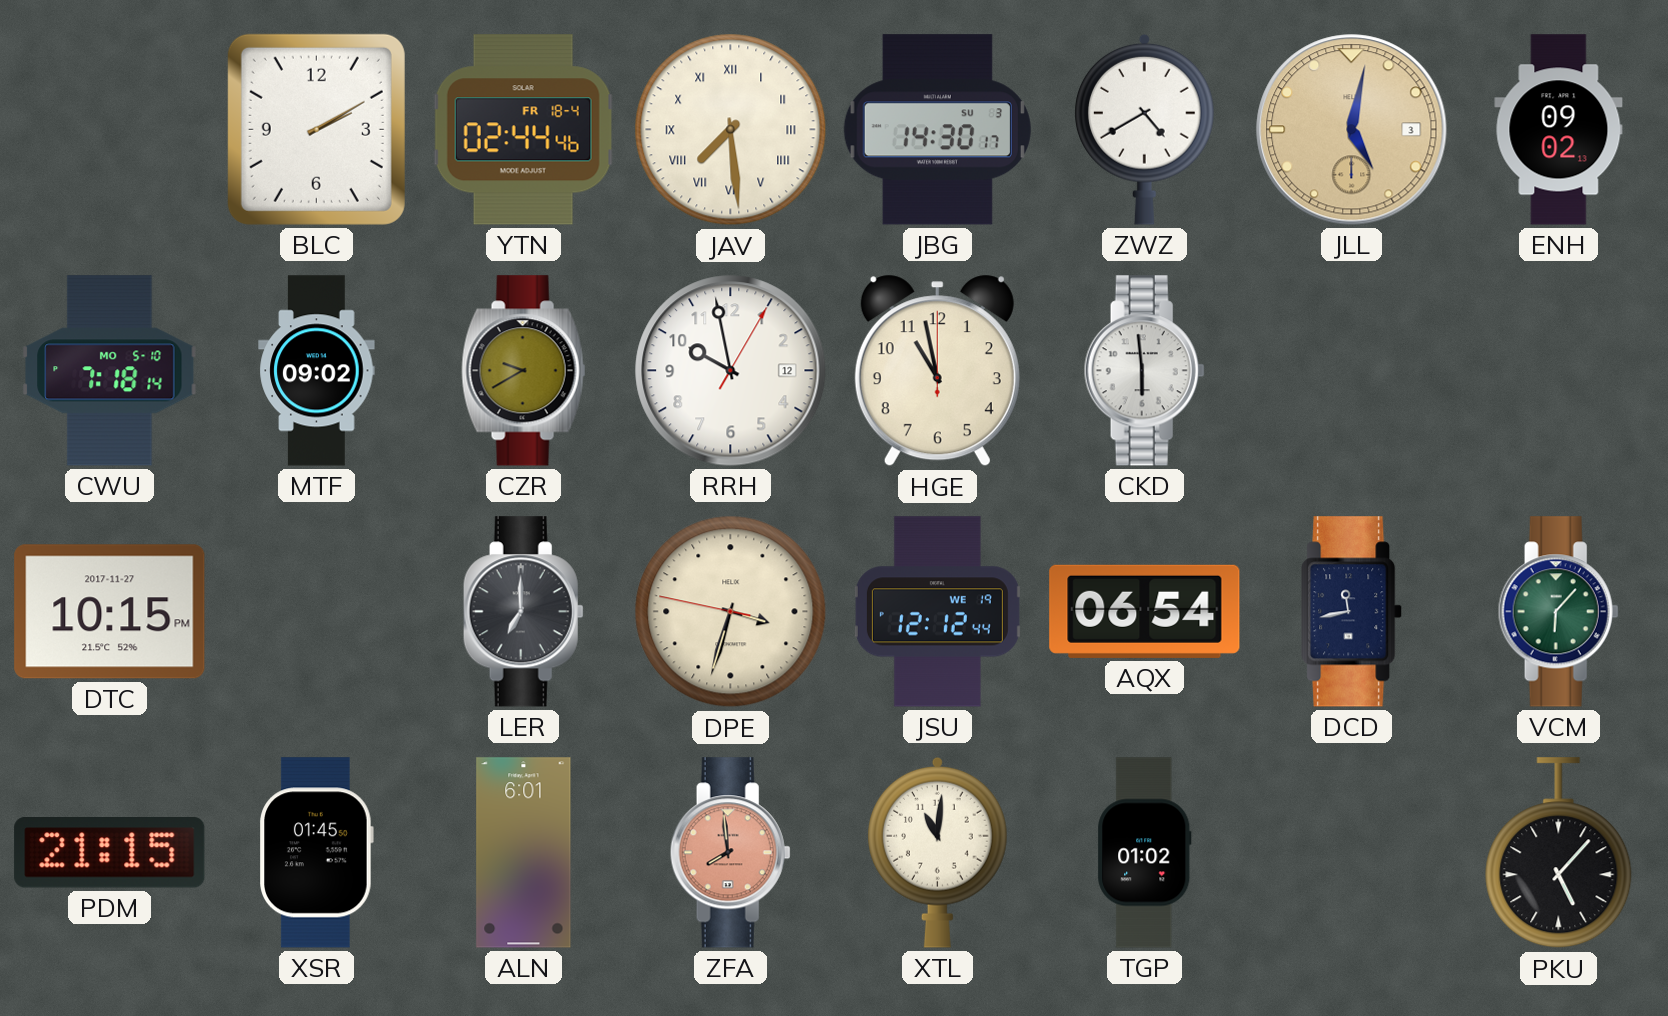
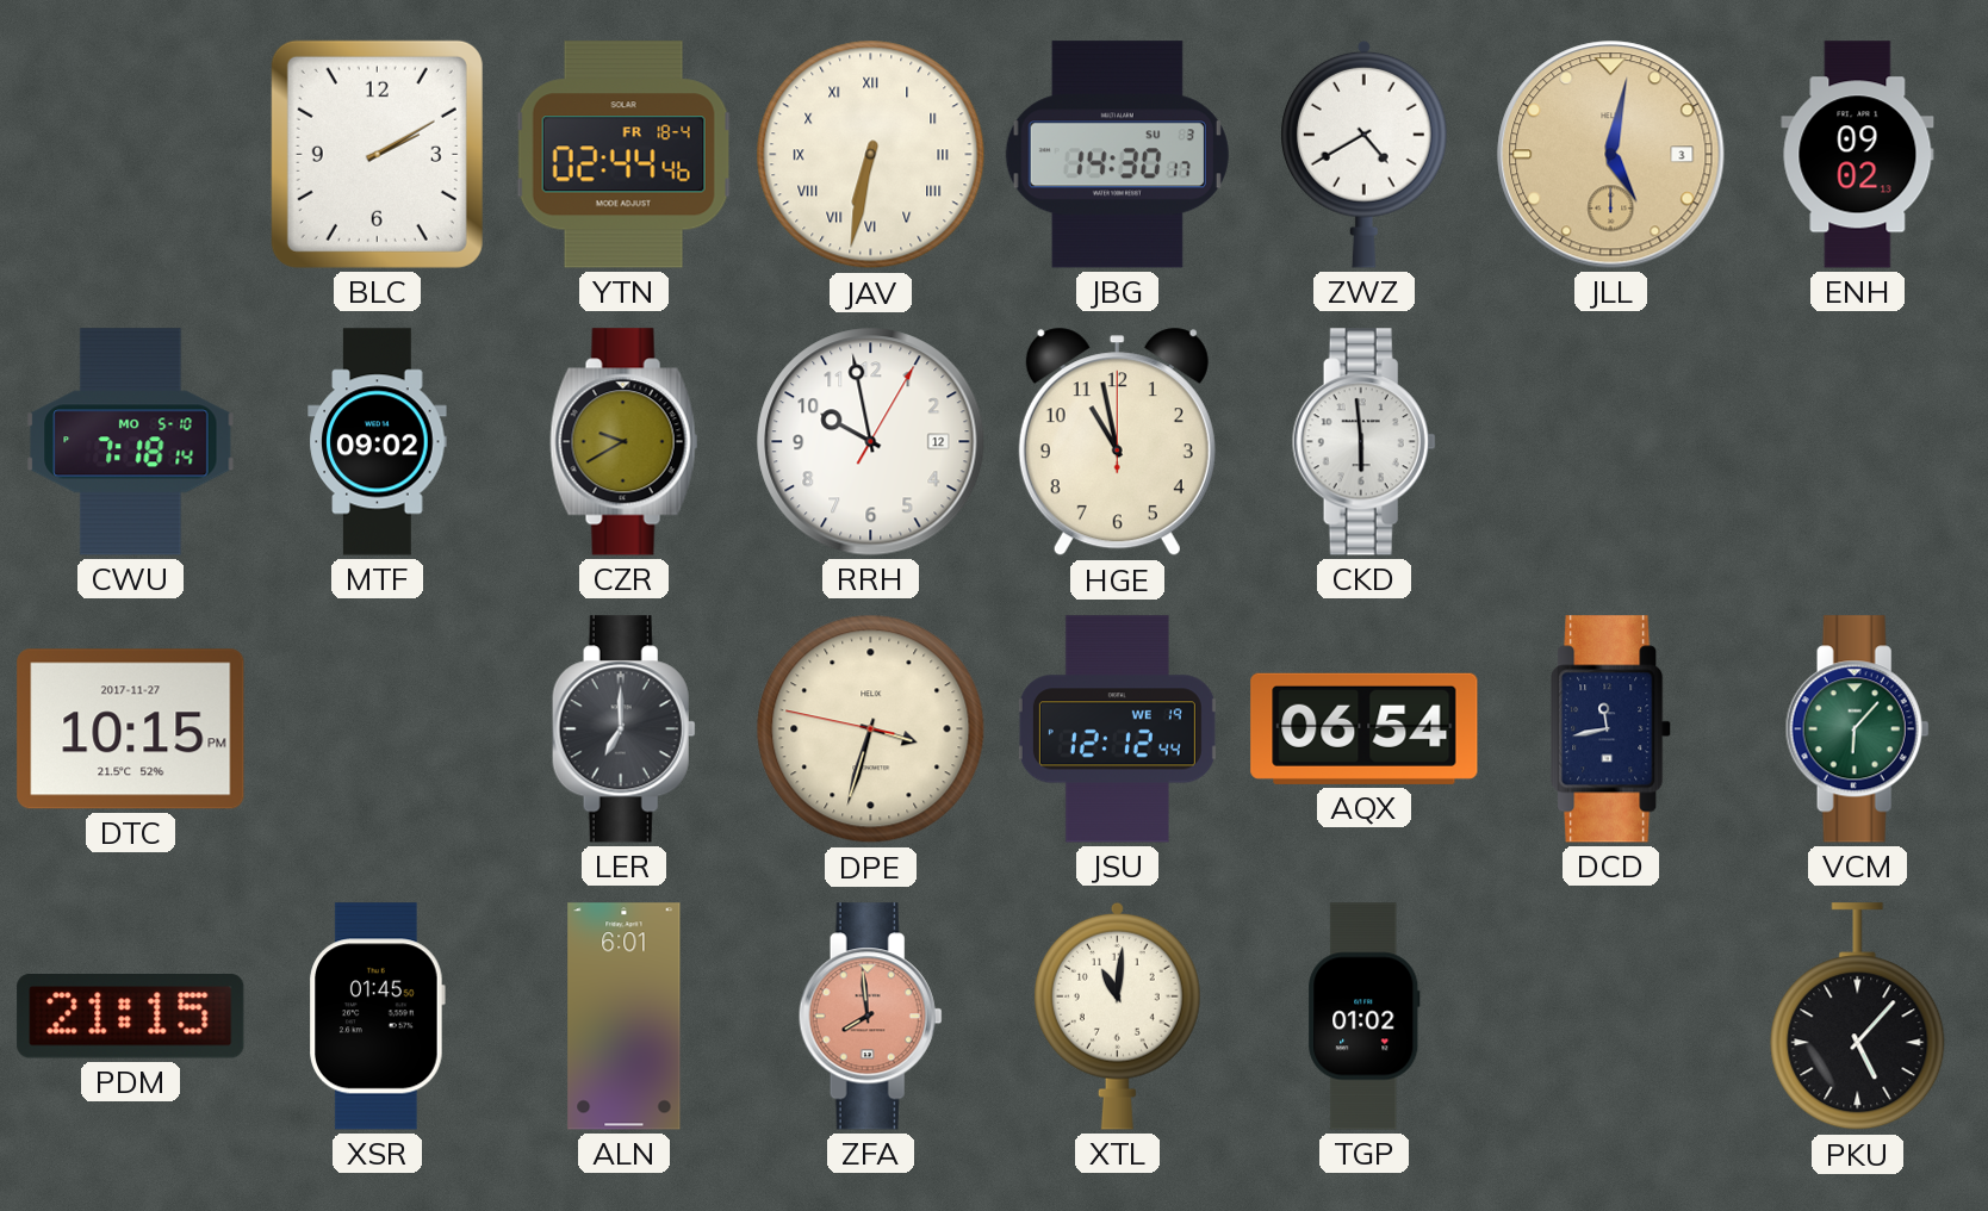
JAV: 7:29 -> 6:32 (871, 155)
